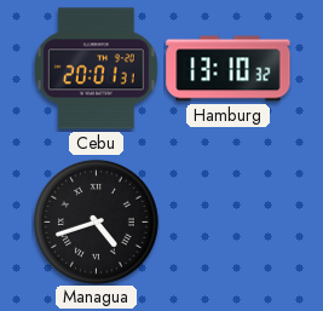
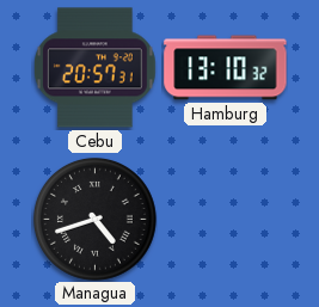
Cebu: 20:01 -> 20:57 (94, 68)
